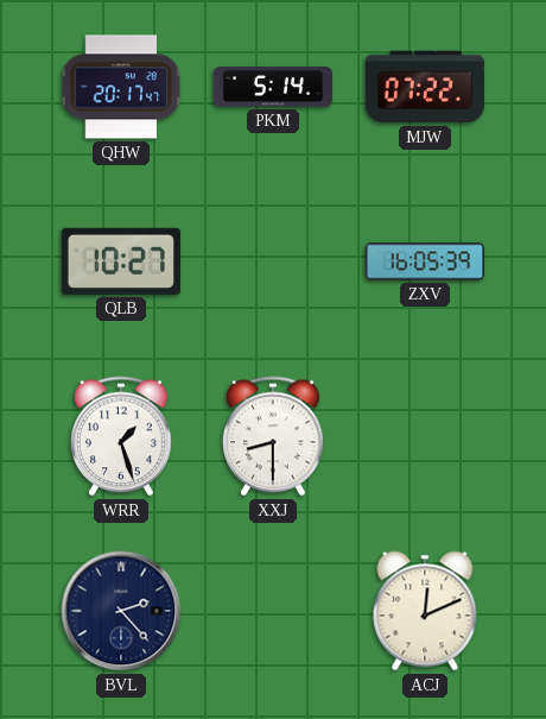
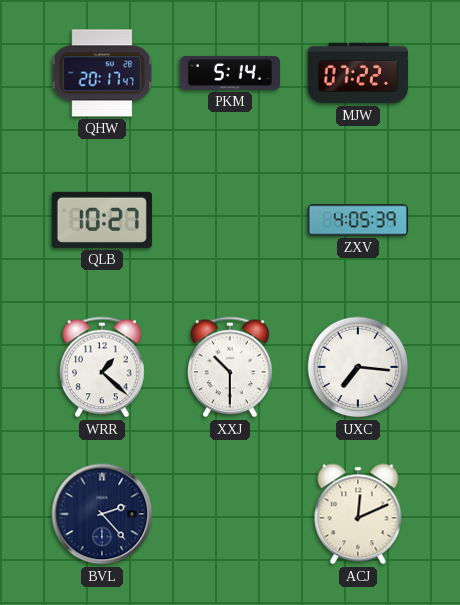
ZXV: 16:05 -> 4:05 (357, 220)
WRR: 1:27 -> 1:22 (103, 367)
XXJ: 8:30 -> 10:30 (231, 367)
UXC: none -> 7:16 (358, 367)
